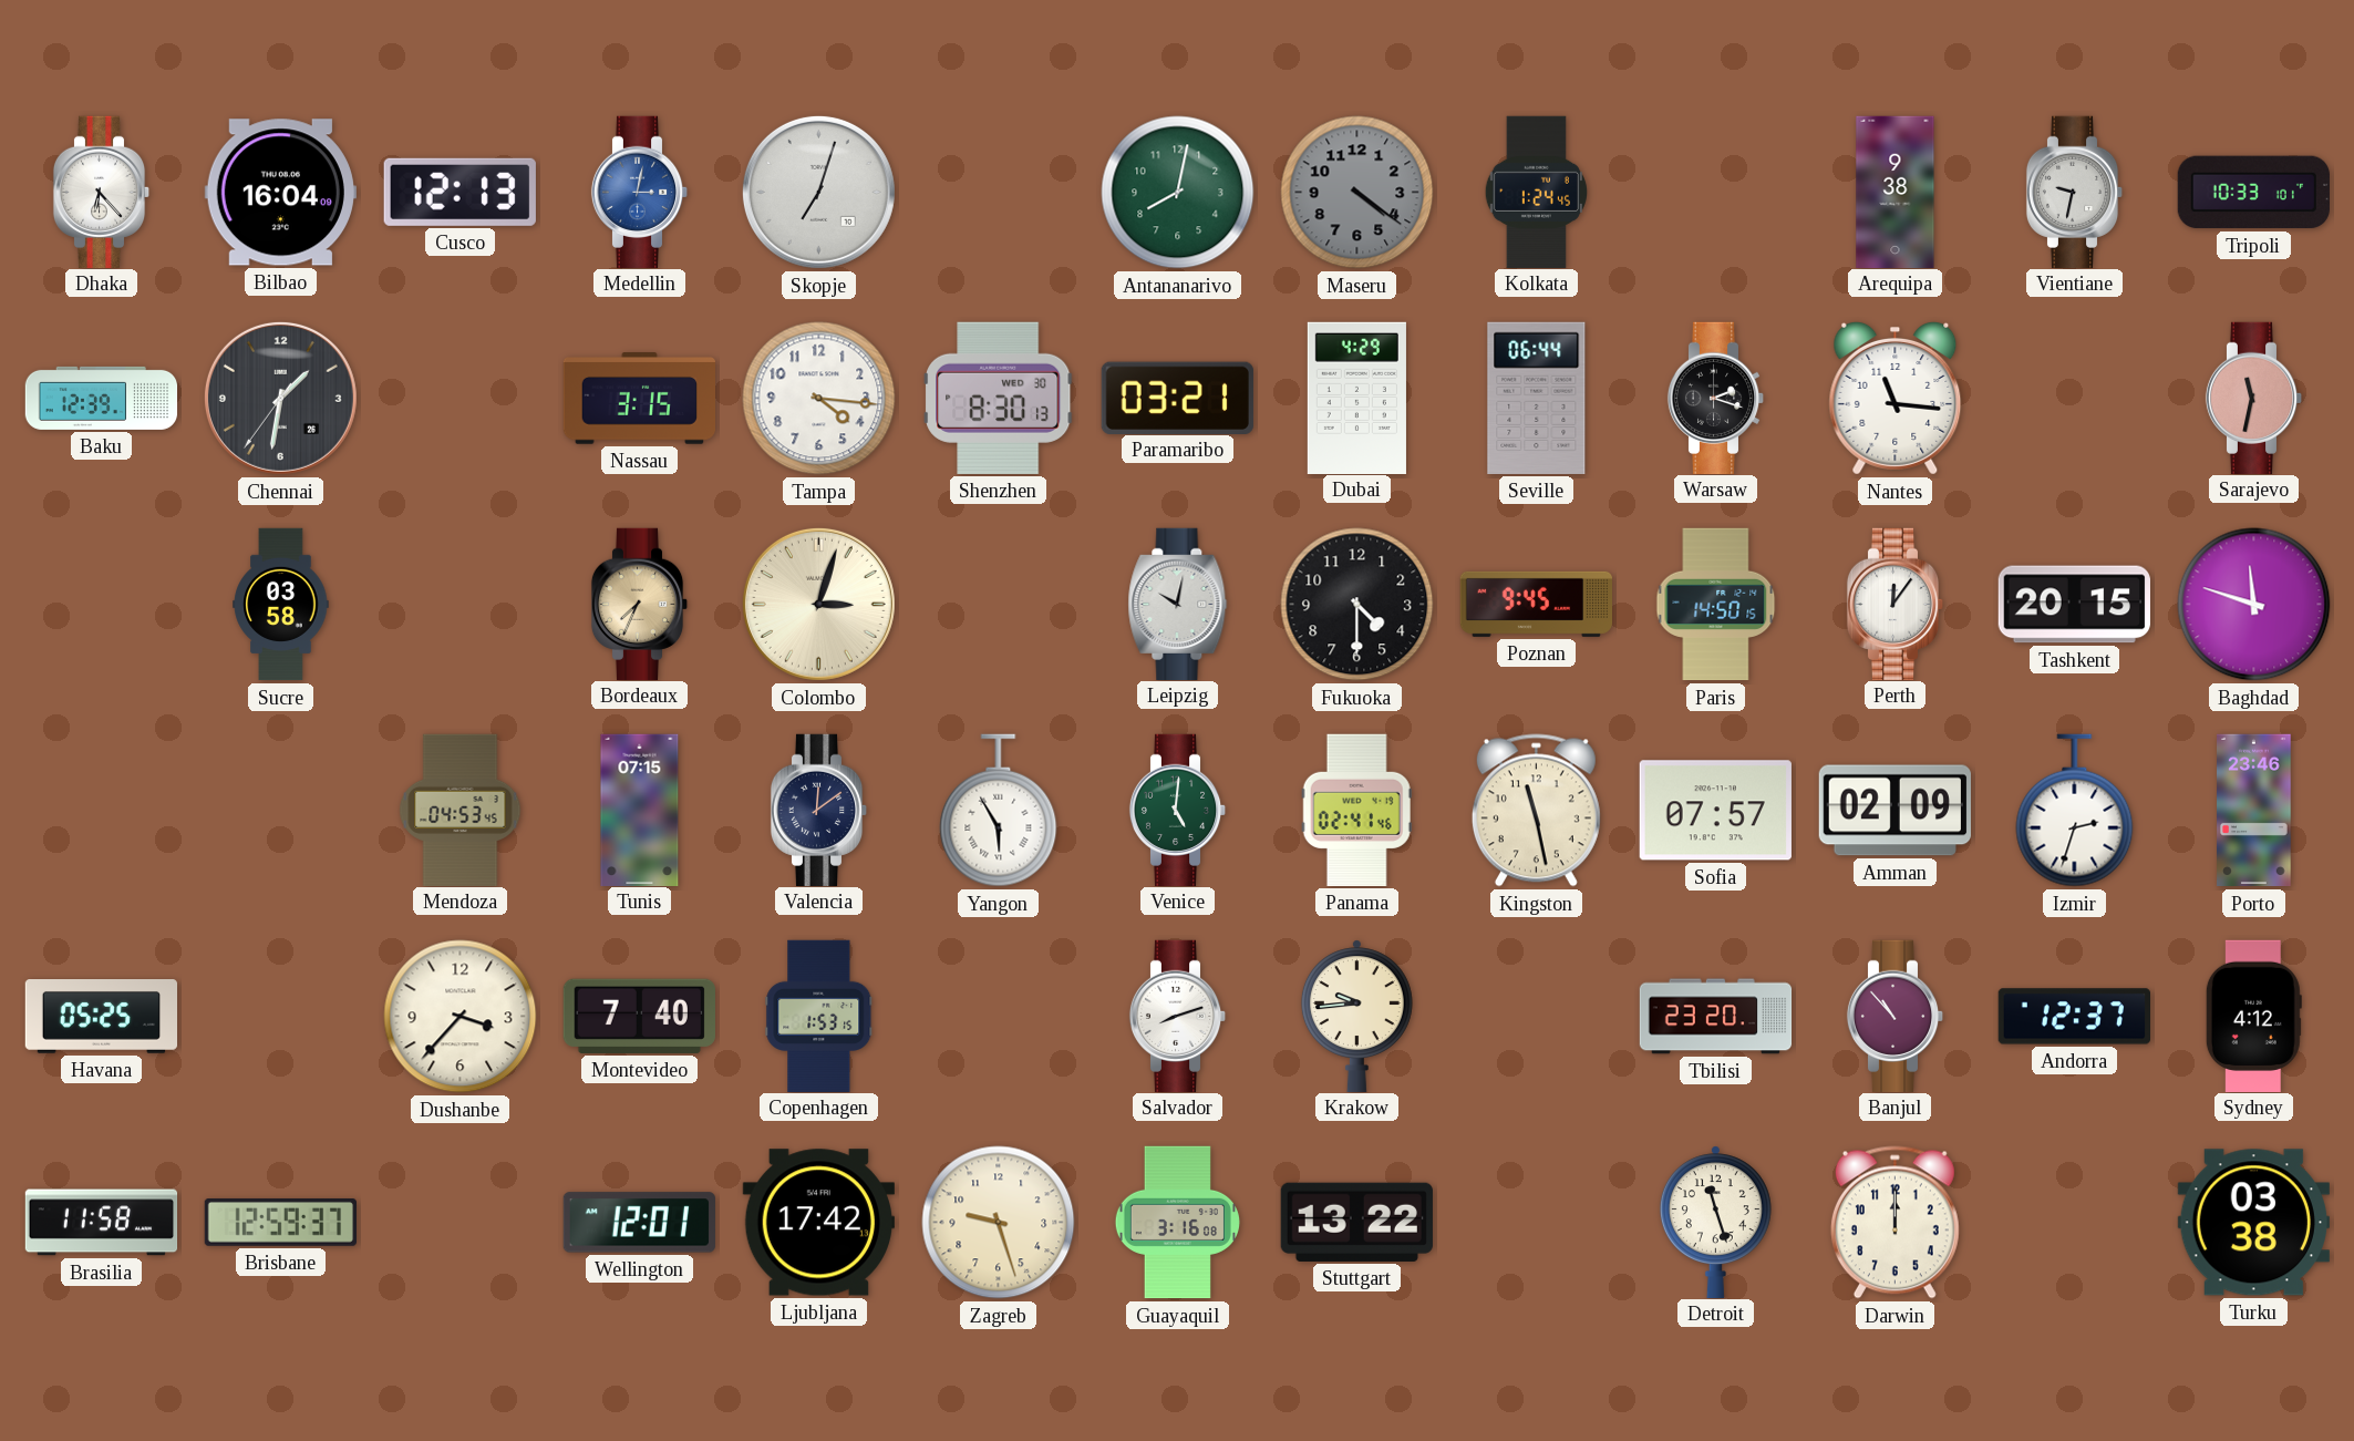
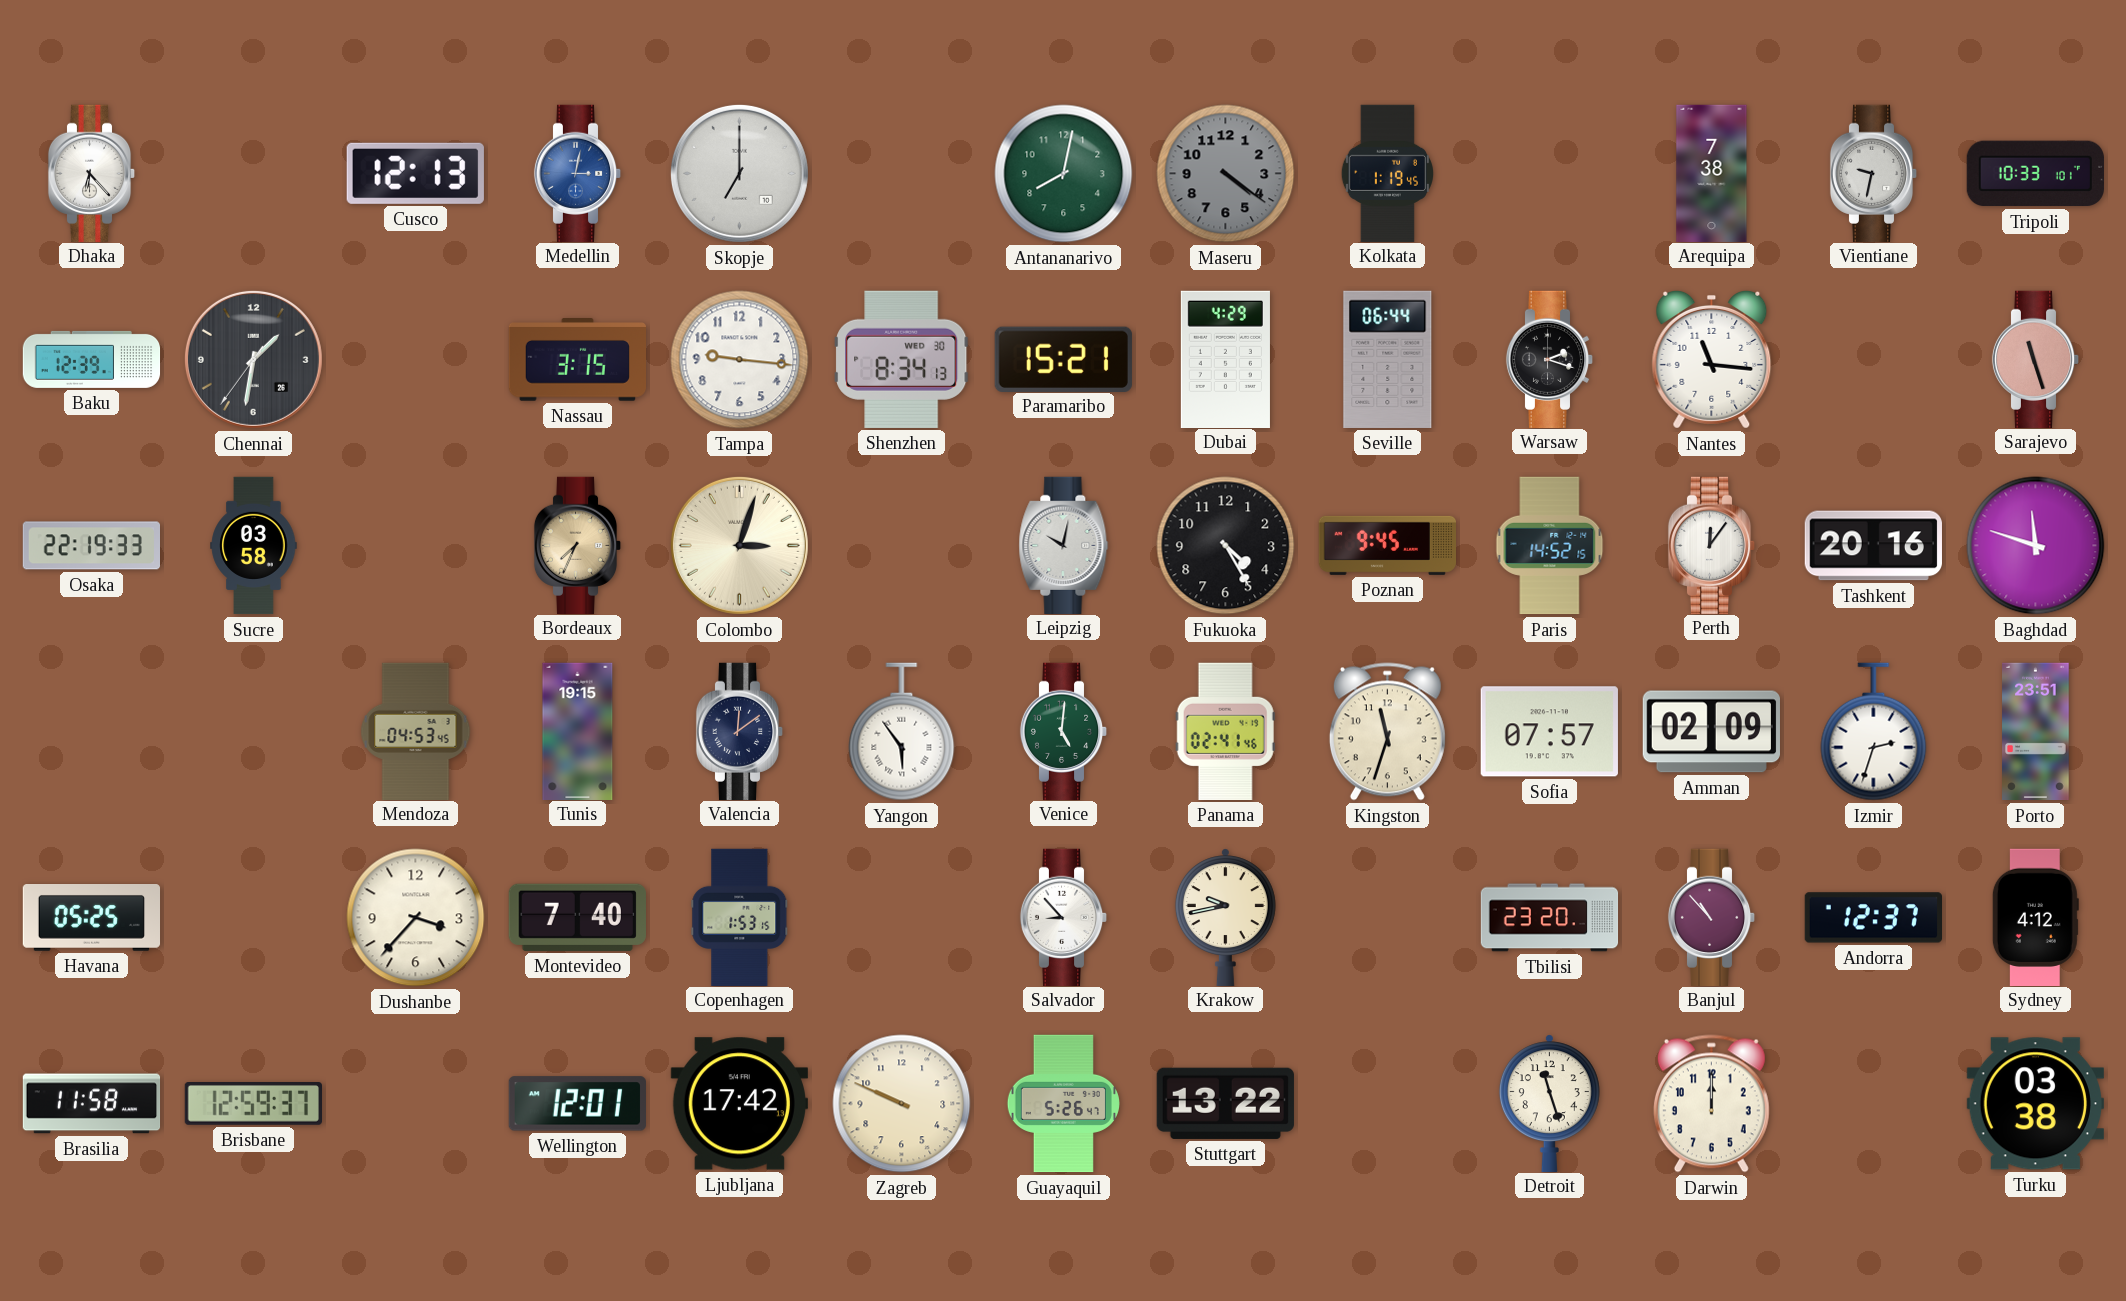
Bilbao: 16:04 -> none (280, 193)
Skopje: 7:03 -> 7:00 (739, 173)
Kolkata: 1:24 -> 1:19 (1387, 173)
Arequipa: 9:38 -> 7:38 (1712, 173)
Tampa: 4:16 -> 9:16 (740, 360)
Shenzhen: 8:30 -> 8:34 (902, 359)
Paramaribo: 03:21 -> 15:21 (1063, 359)
Sarajevo: 11:32 -> 11:27 (2036, 359)
Osaka: none -> 22:19 (91, 546)
Fukuoka: 4:30 -> 4:25 (1226, 546)
Paris: 14:50 -> 14:52 (1550, 546)
Tashkent: 20:15 -> 20:16 (1873, 546)
Tunis: 07:15 -> 19:15 (578, 731)
Yangon: 5:55 -> 5:54 (902, 732)
Kingston: 11:28 -> 11:33 (1387, 732)
Porto: 23:46 -> 23:51 (2036, 732)
Salvador: 8:12 -> 8:53 (1064, 917)
Krakow: 9:44 -> 9:43 (1225, 917)
Zagreb: 9:27 -> 9:49 (902, 1104)
Guayaquil: 3:16 -> 5:26 (1063, 1104)
